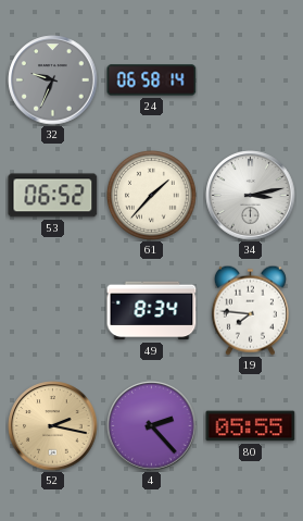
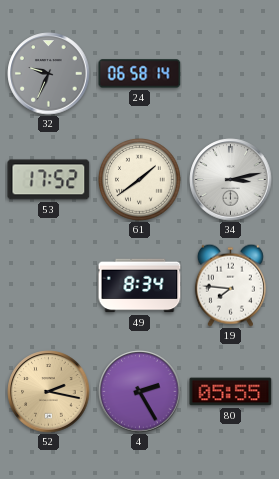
53: 06:52 -> 17:52 (49, 180)
61: 1:37 -> 1:39 (140, 180)
4: 2:23 -> 2:25 (140, 392)
